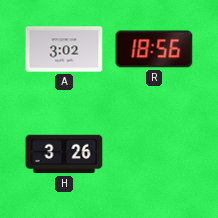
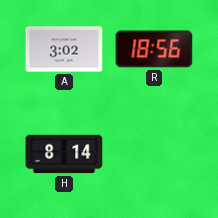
H: 3:26 -> 8:14 (64, 154)
